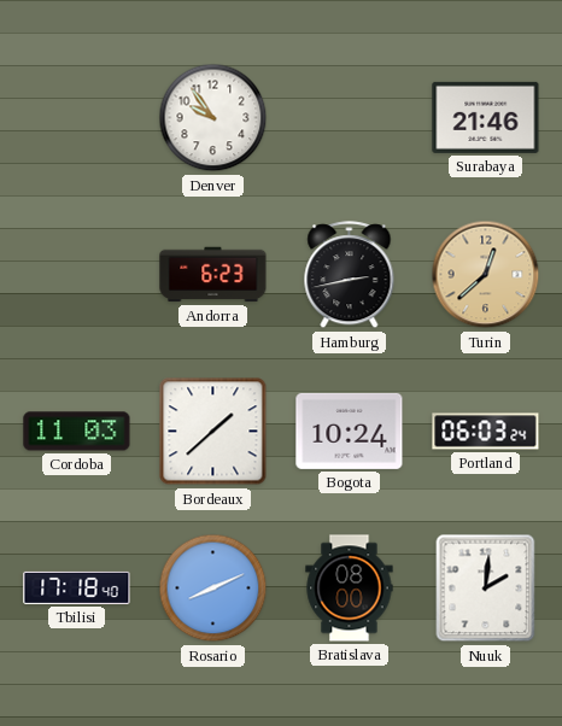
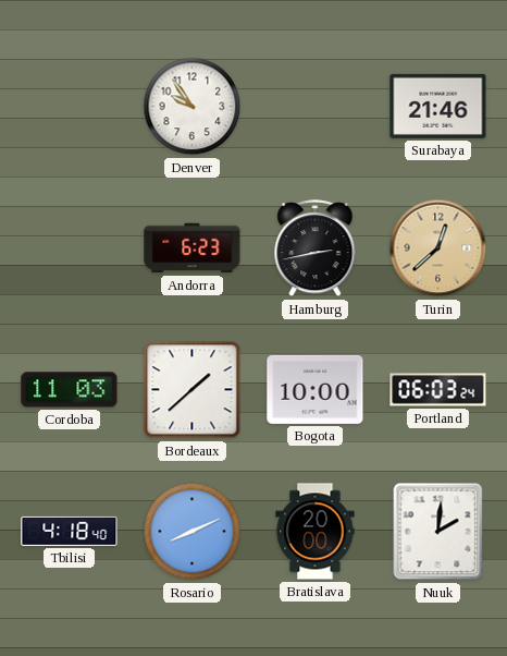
Bogota: 10:24 -> 10:00 (316, 389)
Tbilisi: 17:18 -> 4:18 (70, 531)
Bratislava: 08:00 -> 20:00 (316, 532)
